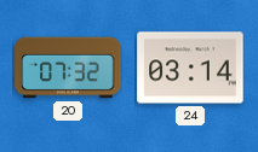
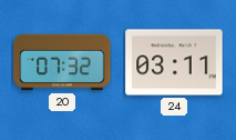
24: 03:14 -> 03:11 (174, 62)
